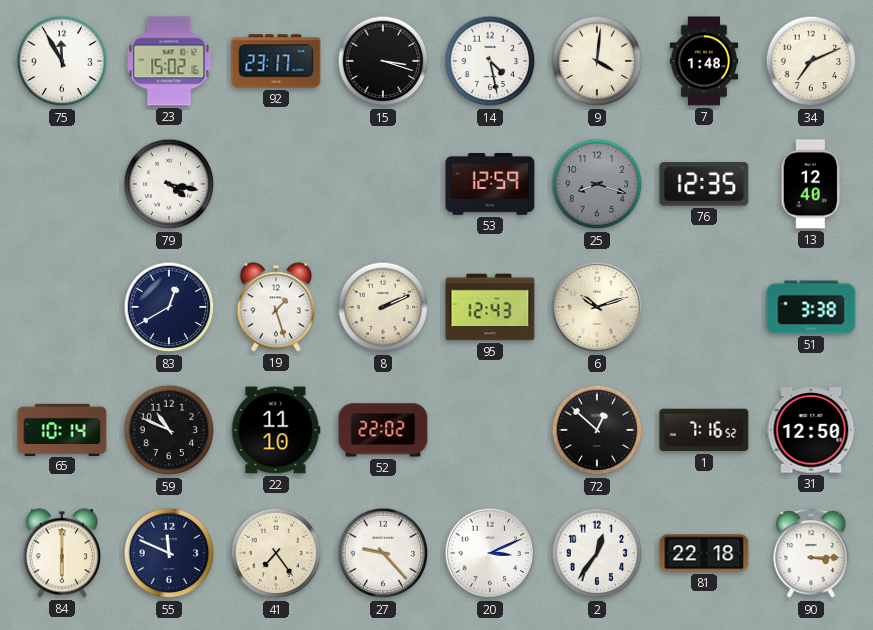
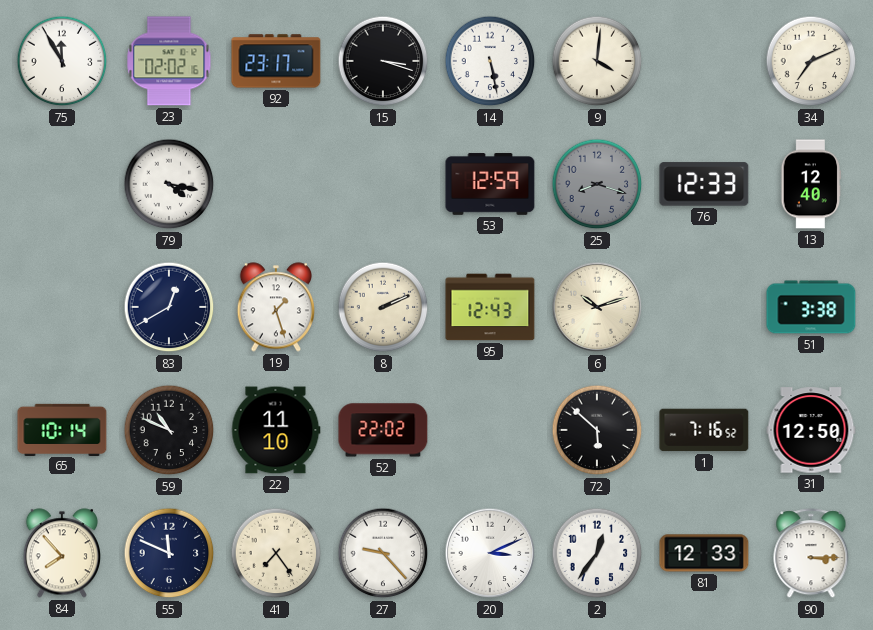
23: 15:02 -> 02:02 (169, 61)
14: 4:28 -> 5:28 (490, 61)
7: 1:48 -> none (704, 61)
76: 12:35 -> 12:33 (704, 184)
72: 12:52 -> 5:52 (597, 430)
84: 6:00 -> 7:53 (61, 553)
81: 22:18 -> 12:33 (704, 553)
